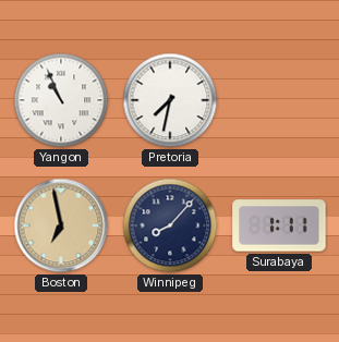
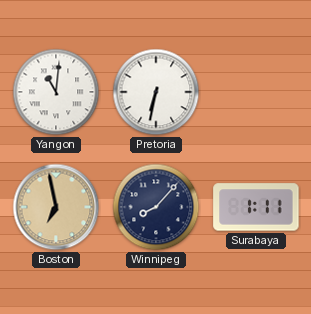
Yangon: 10:56 -> 11:01 (56, 92)
Pretoria: 7:32 -> 6:32 (156, 92)
